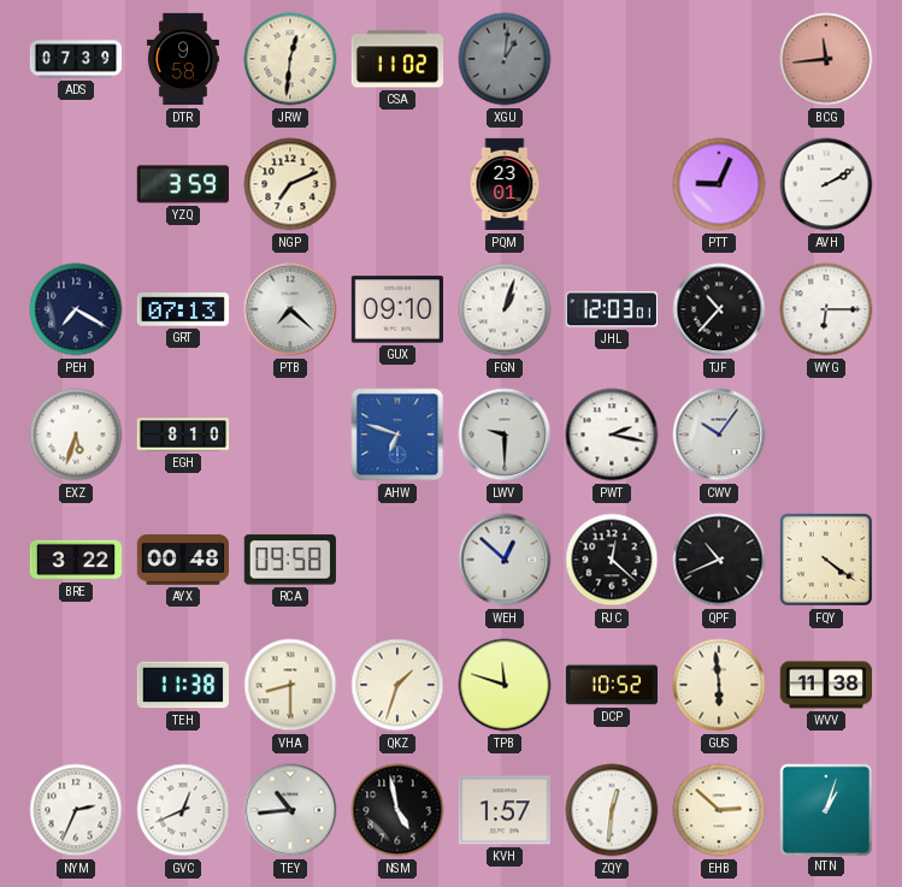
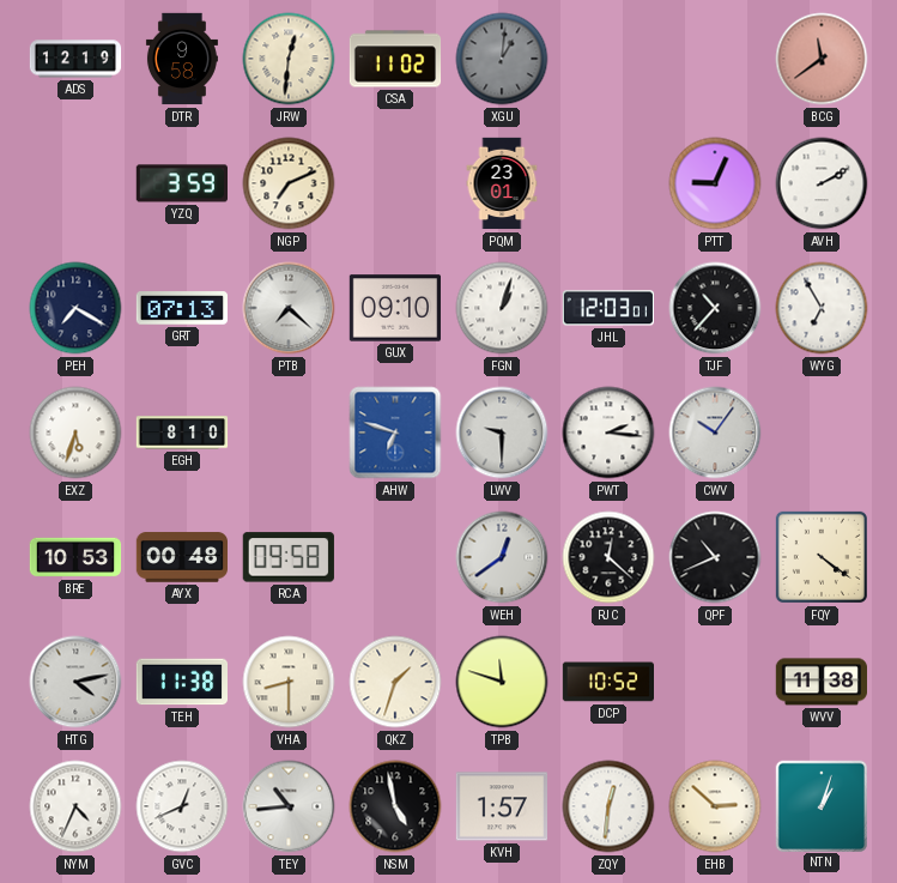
ADS: 07:39 -> 12:19 (75, 59)
BCG: 11:44 -> 11:39 (822, 59)
WYG: 6:15 -> 6:55 (822, 308)
PWT: 2:17 -> 2:16 (608, 433)
BRE: 3:22 -> 10:53 (75, 557)
WEH: 12:52 -> 12:39 (502, 557)
HTG: none -> 4:13 (75, 682)
GUS: 5:59 -> none (719, 685)
NYM: 2:34 -> 4:34 (75, 806)
